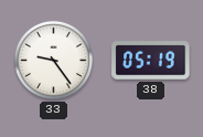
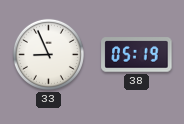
33: 9:24 -> 8:56 (48, 54)
